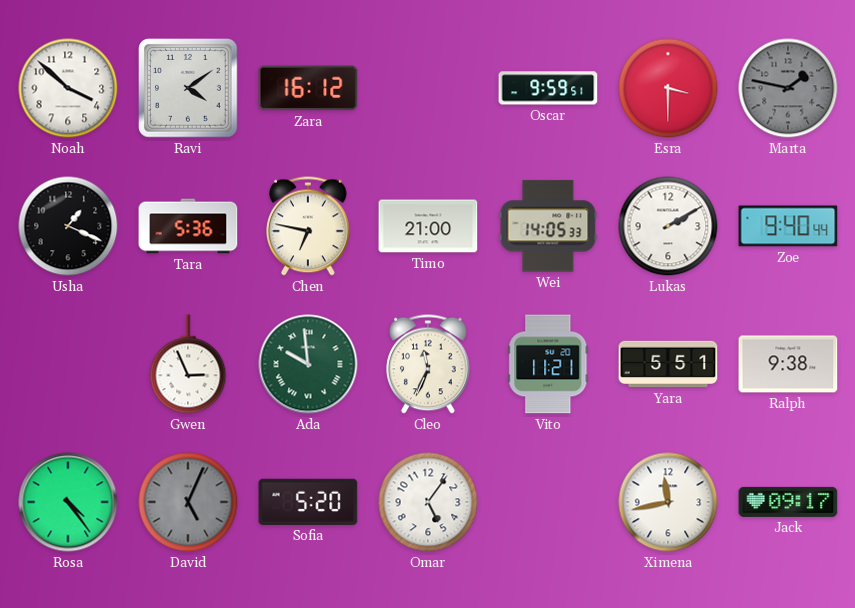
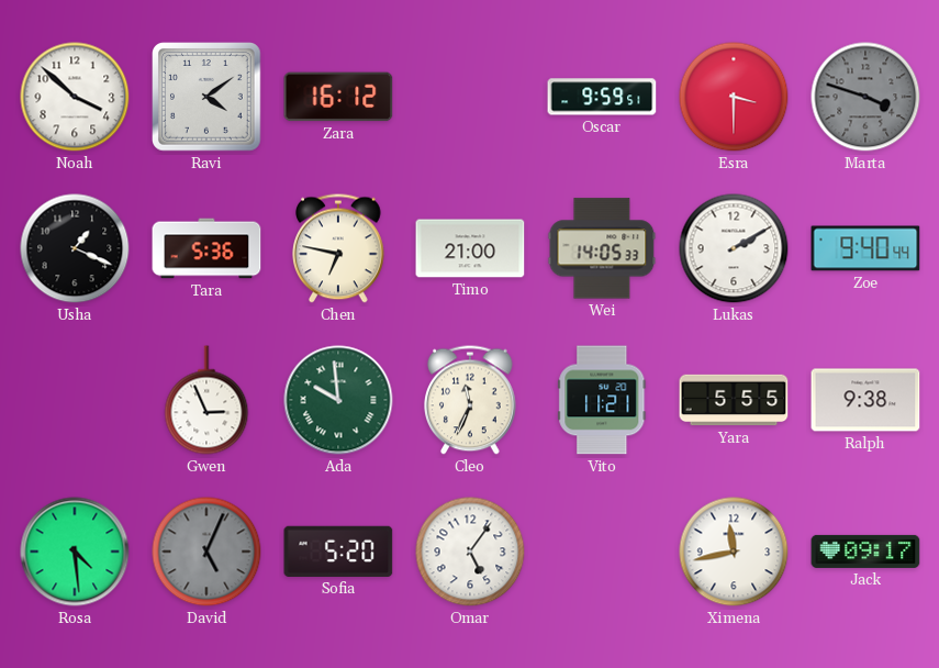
Marta: 1:47 -> 3:48 (865, 97)
Yara: 5:51 -> 5:55 (734, 400)
Rosa: 4:24 -> 4:29 (75, 552)
